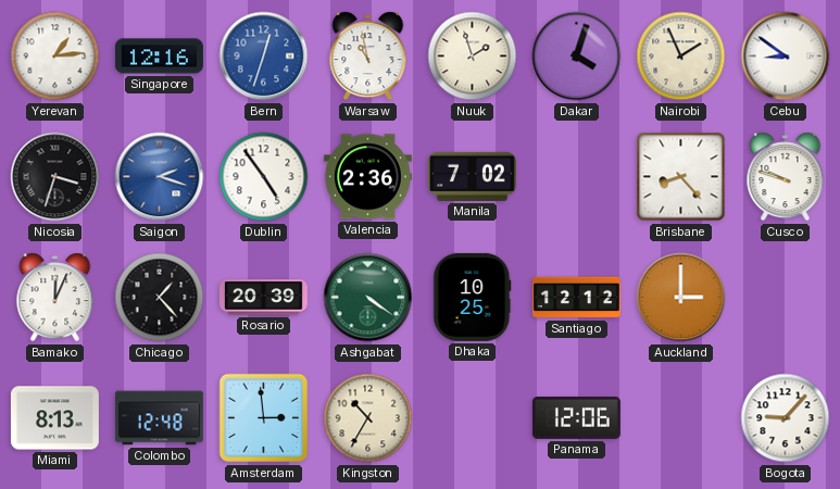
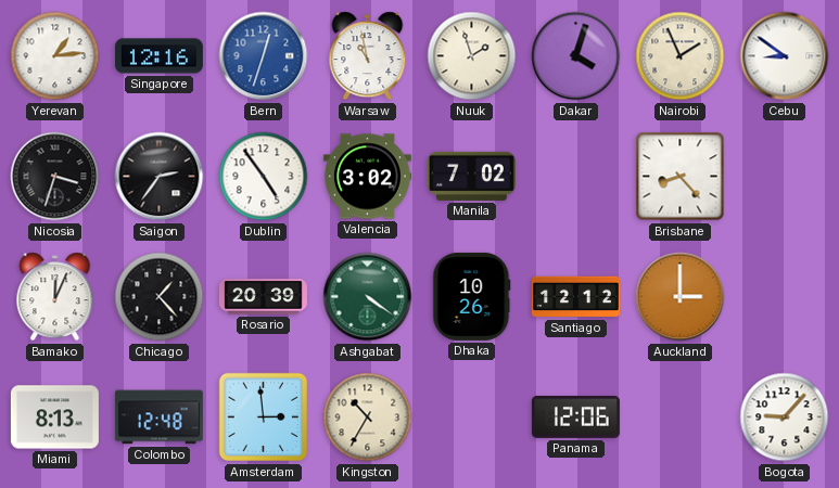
Saigon: 2:18 -> 2:36 (160, 177)
Saigon dial: blue -> black (160, 177)
Valencia: 2:36 -> 3:02 (367, 177)
Cusco: 9:48 -> none (786, 177)
Dhaka: 10:25 -> 10:26 (472, 296)
